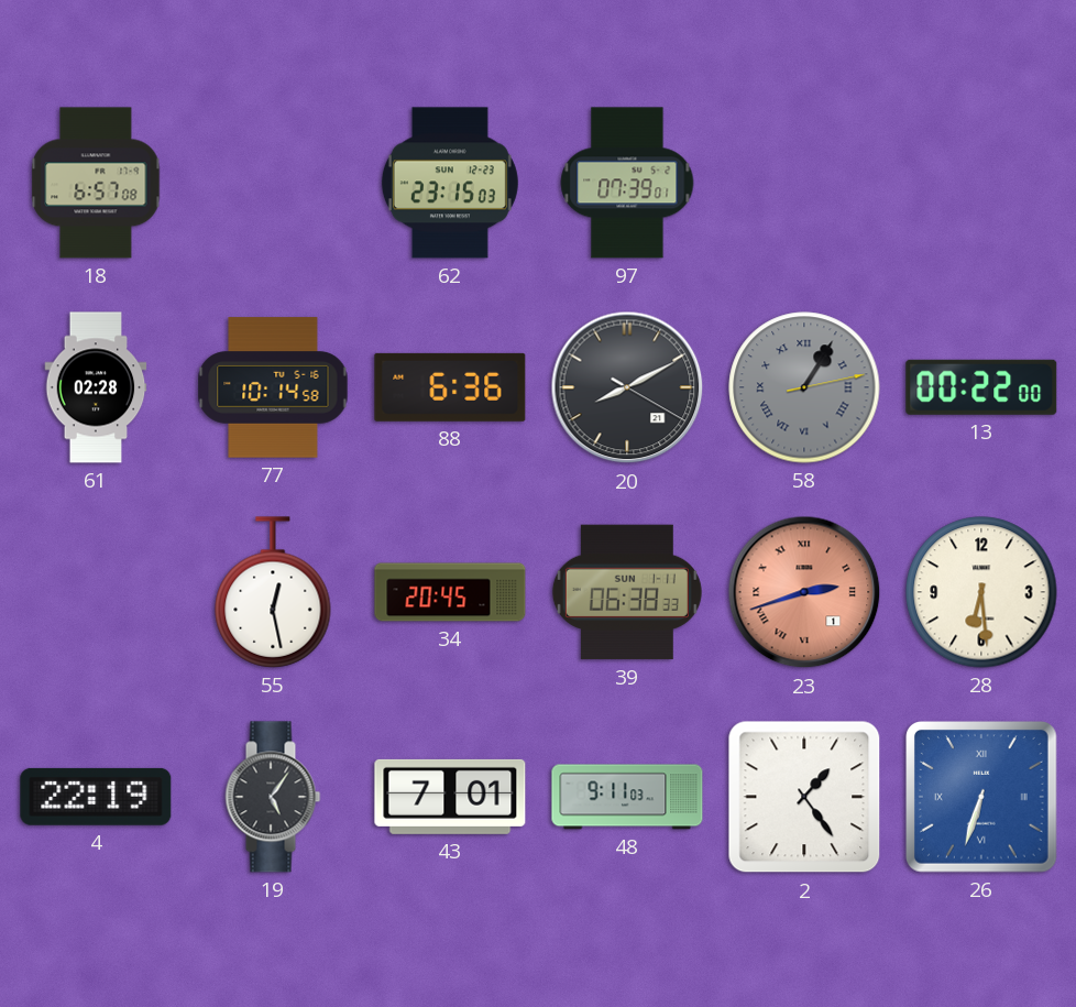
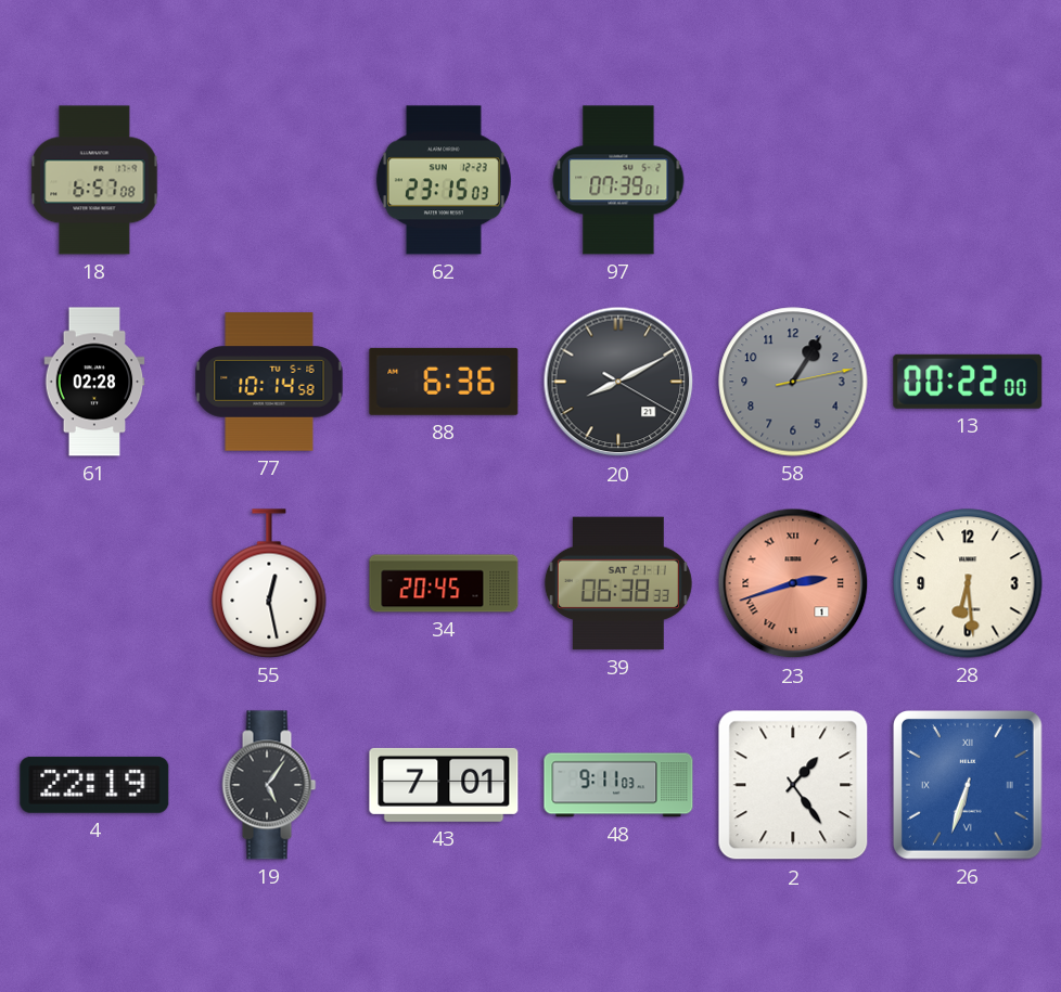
58 numerals: Roman -> Arabic (793, 382)
39 date: SUN 1-11 -> SAT 21-11 (618, 583)
